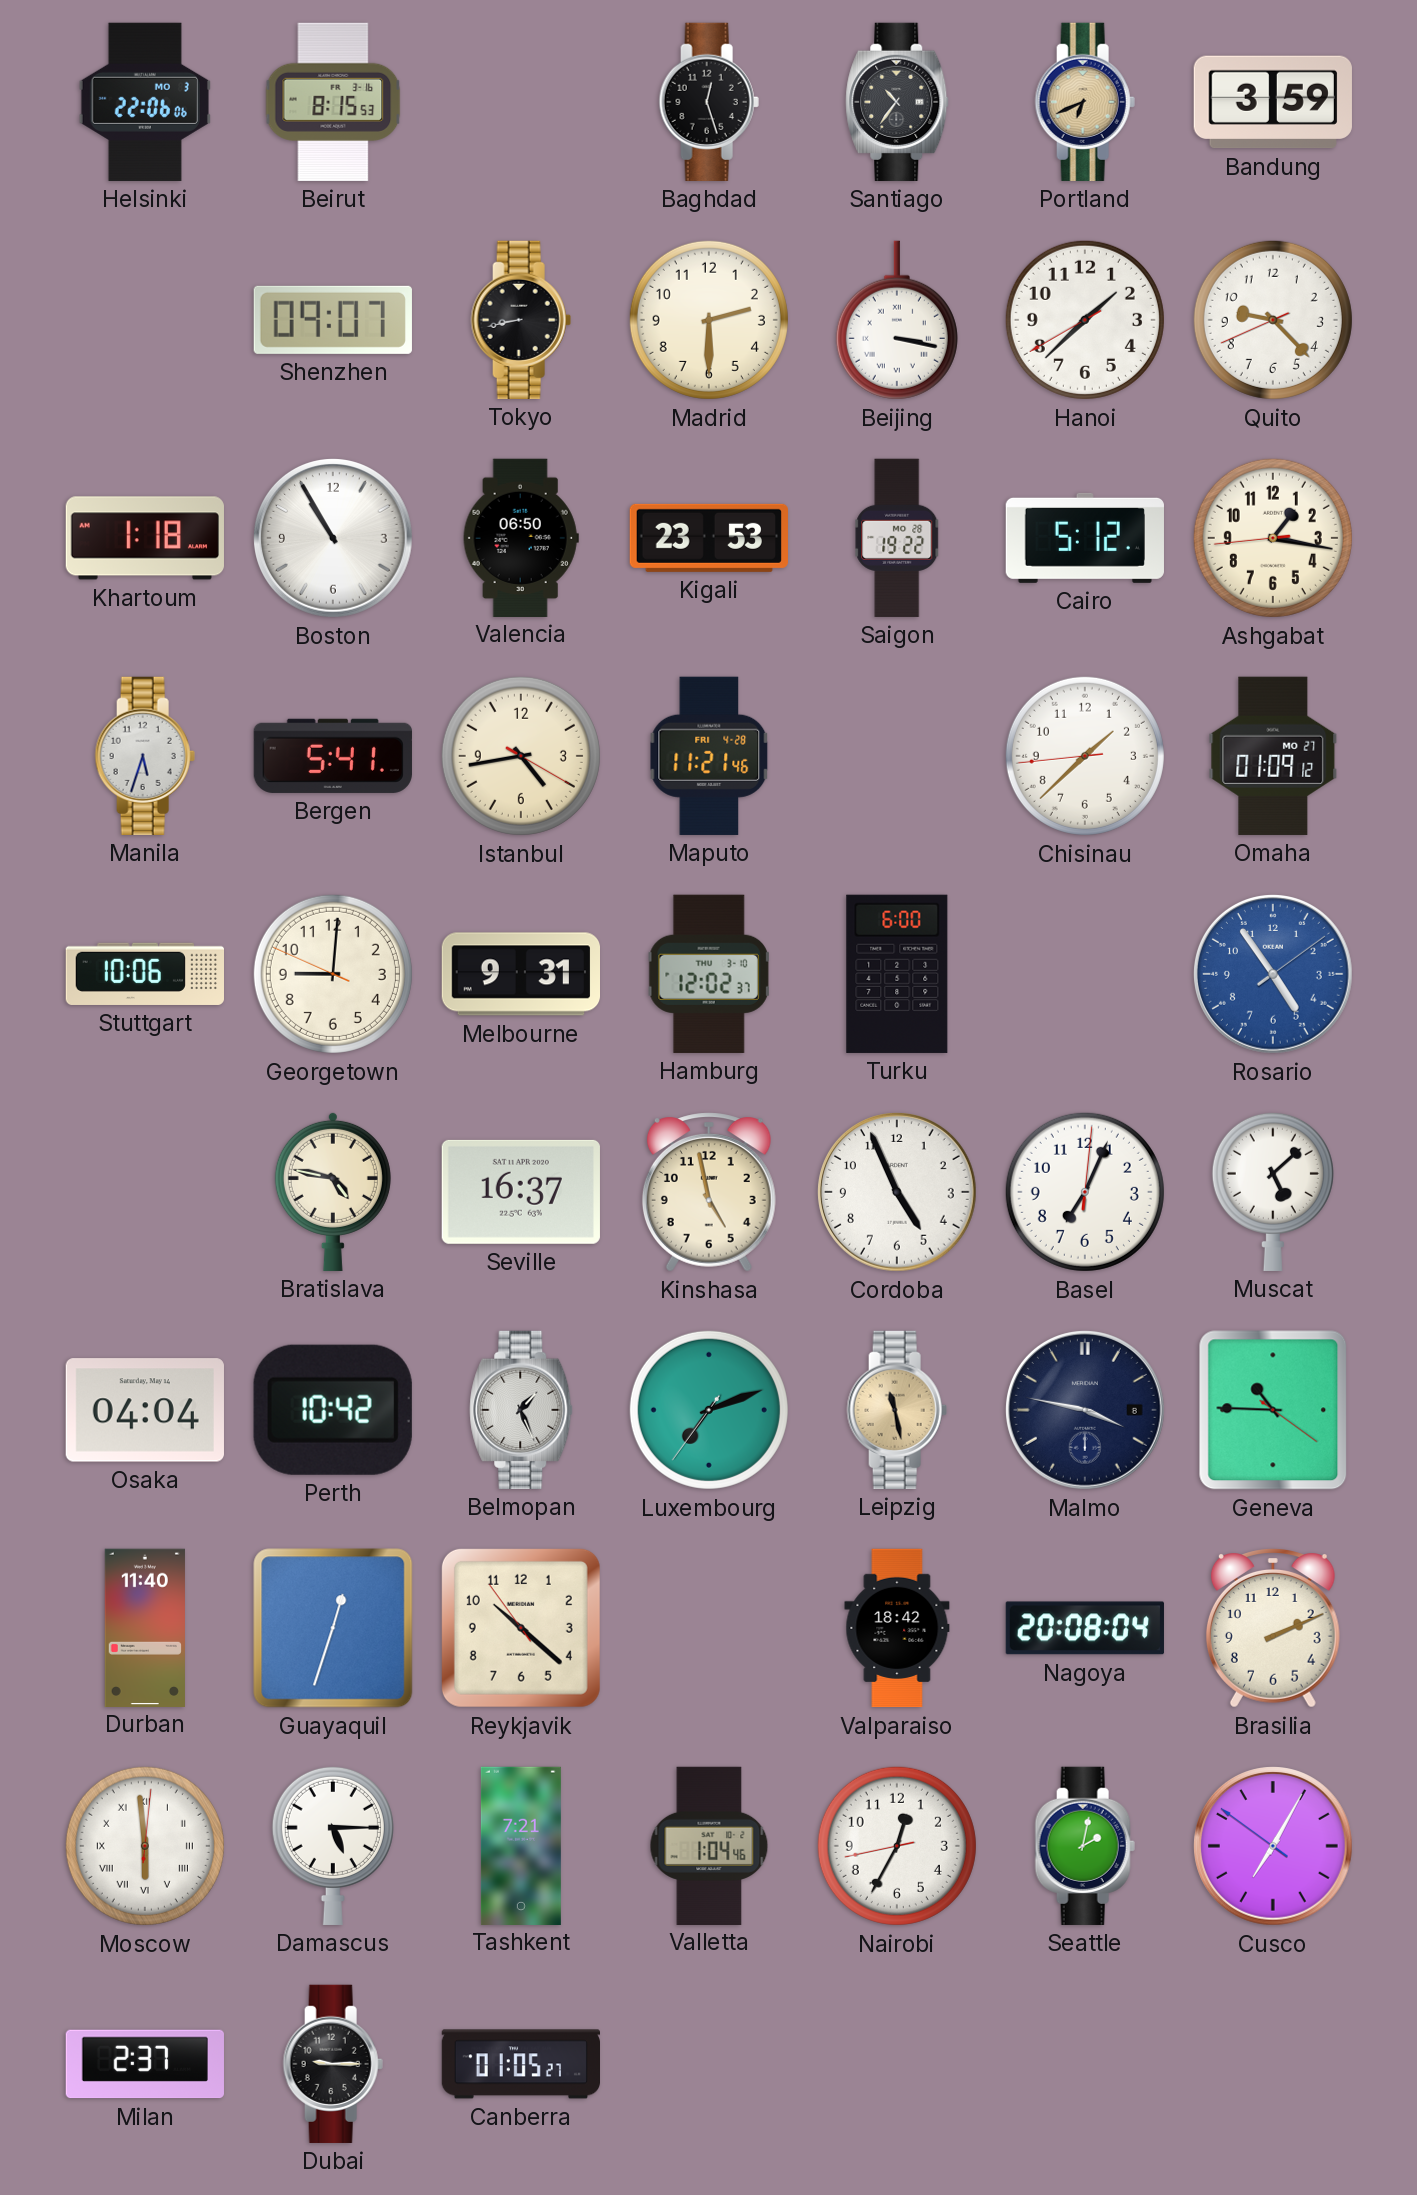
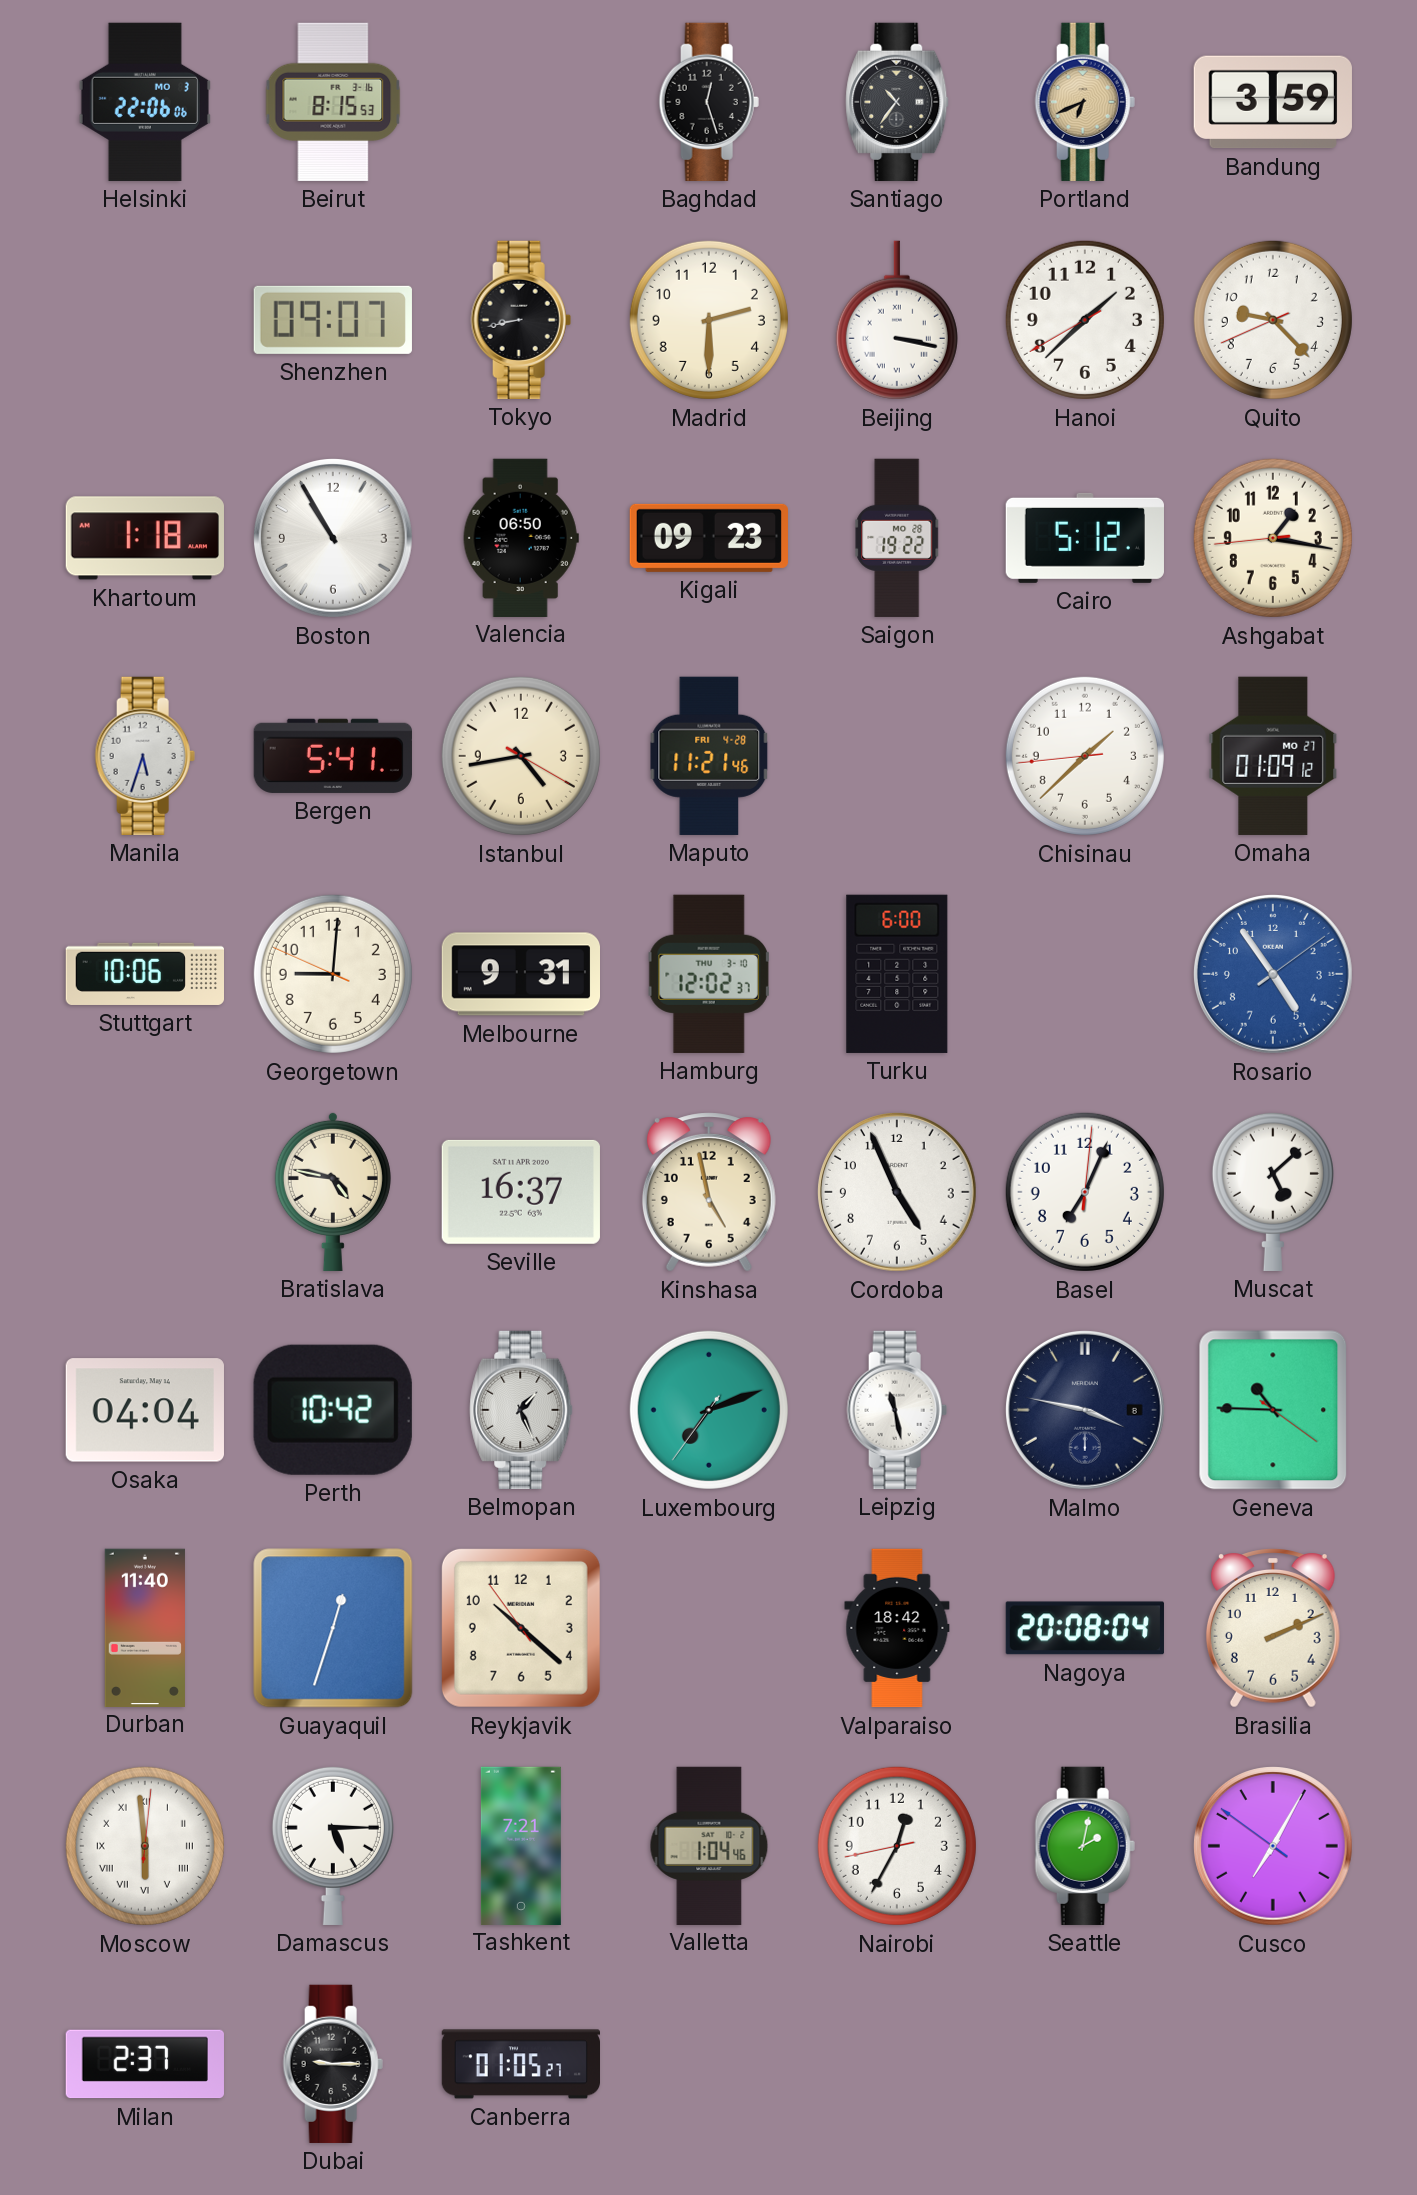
Kigali: 23:53 -> 09:23 (708, 538)
Leipzig dial: champagne -> white (897, 1410)
